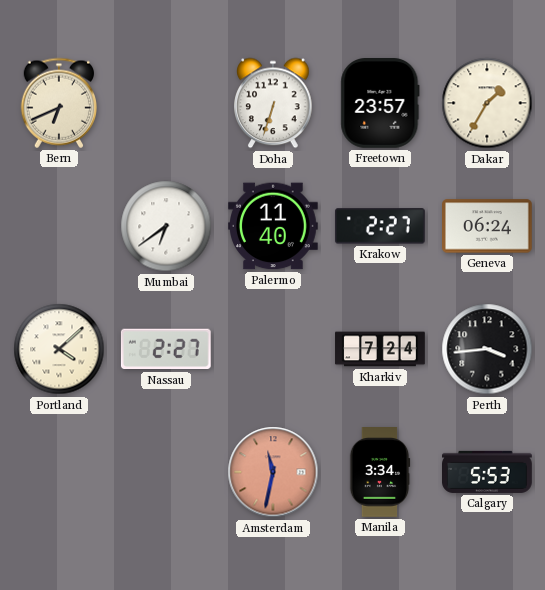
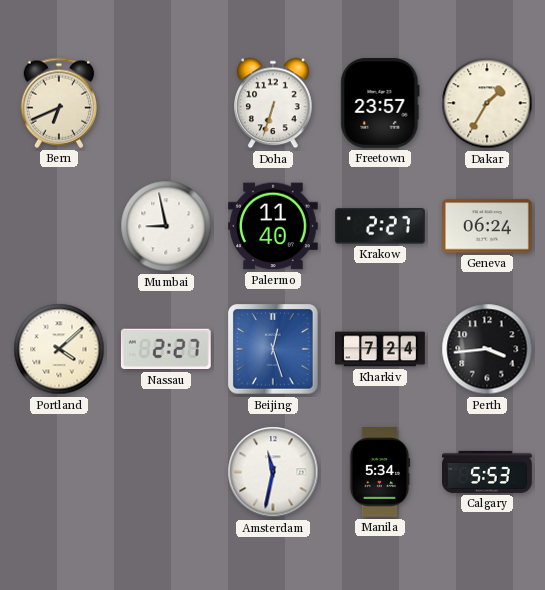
Mumbai: 6:39 -> 8:58 (166, 226)
Beijing: none -> 12:27 (273, 349)
Amsterdam dial: salmon -> white (273, 472)
Manila: 3:34 -> 5:34 (380, 473)
